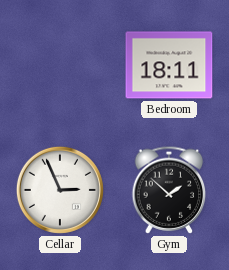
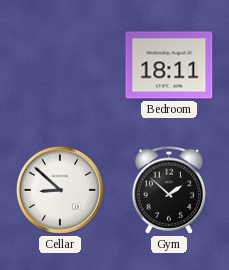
Cellar: 2:56 -> 8:52 (60, 190)
